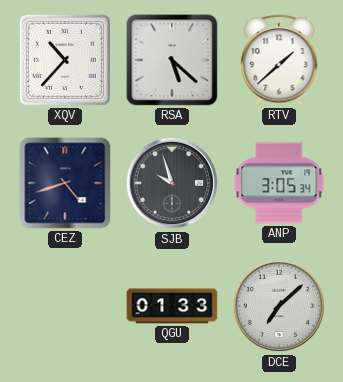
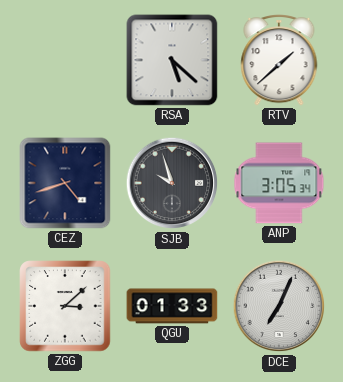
XQV: 10:37 -> none (65, 60)
ZGG: none -> 3:08 (65, 306)
DCE: 7:08 -> 7:04 (279, 306)
